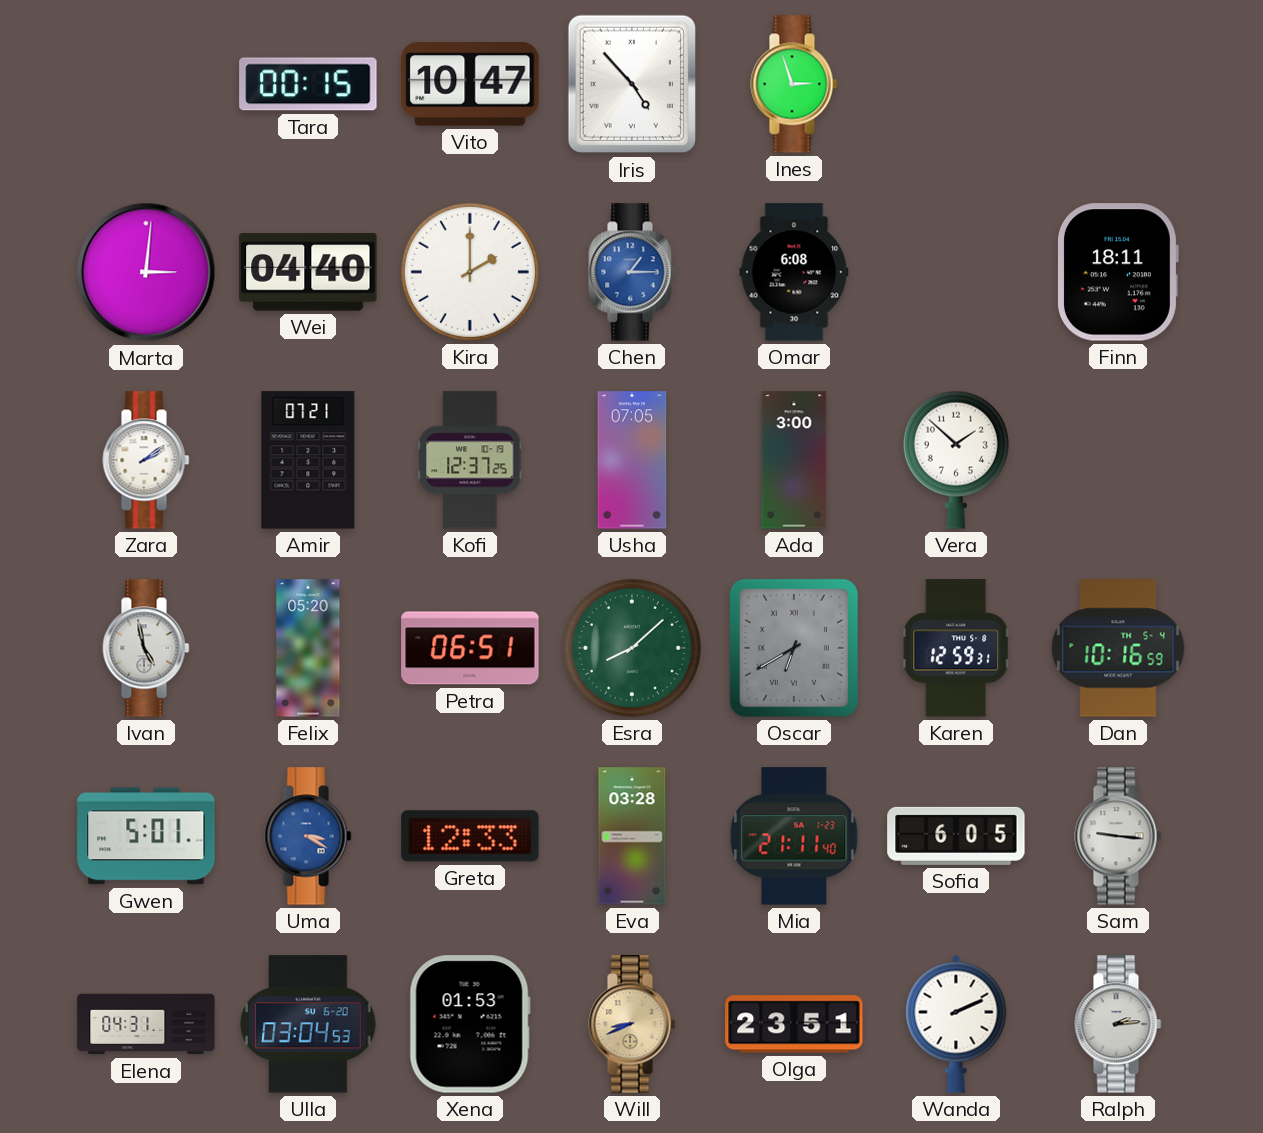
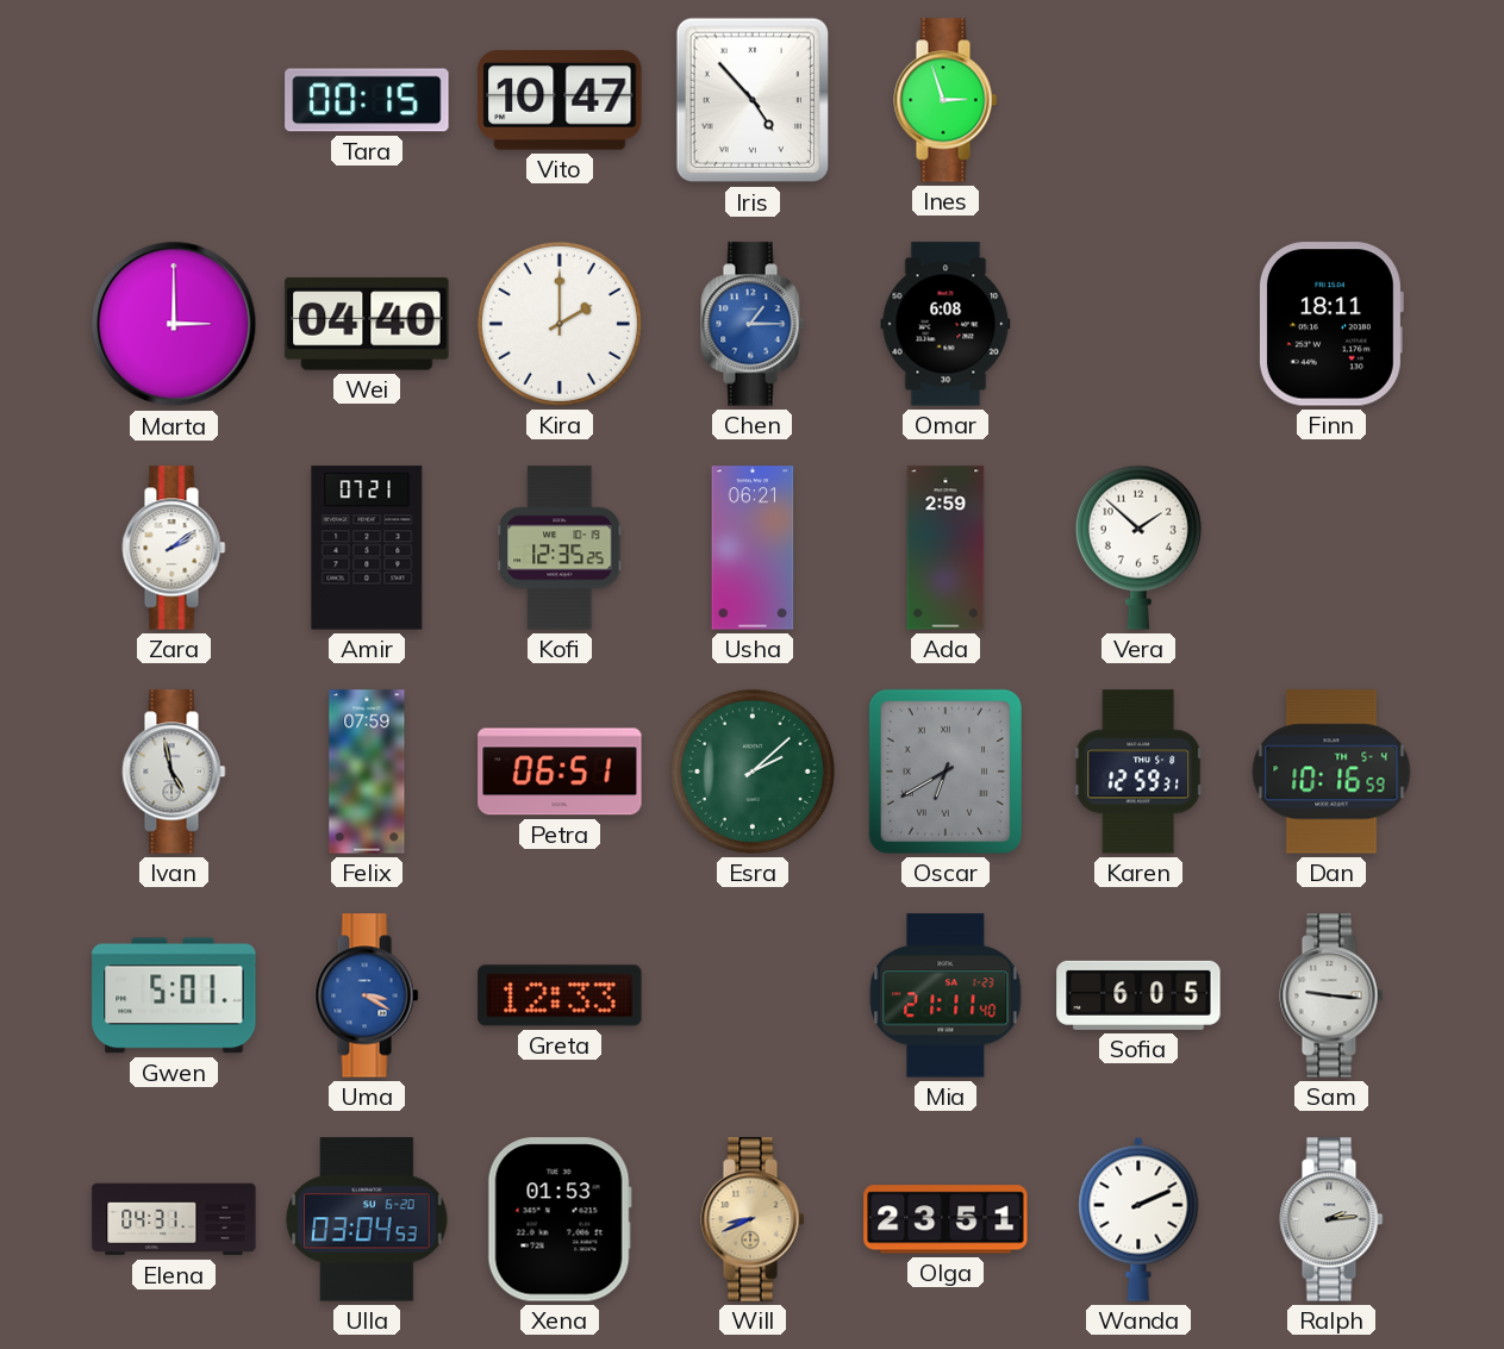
Marta: 3:01 -> 3:00 (174, 324)
Kofi: 12:37 -> 12:35 (560, 548)
Usha: 07:05 -> 06:21 (753, 548)
Ada: 3:00 -> 2:59 (946, 548)
Felix: 05:20 -> 07:59 (367, 772)
Esra: 8:08 -> 2:08 (753, 772)
Eva: 03:28 -> none (632, 836)
